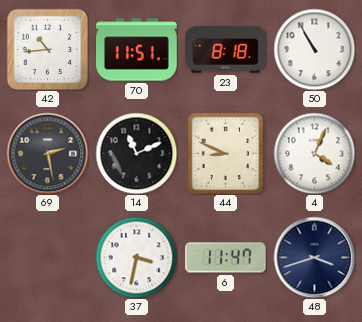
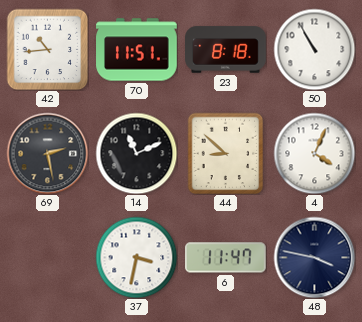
44: 8:49 -> 8:52 (226, 153)
48: 3:42 -> 3:47 (314, 257)
